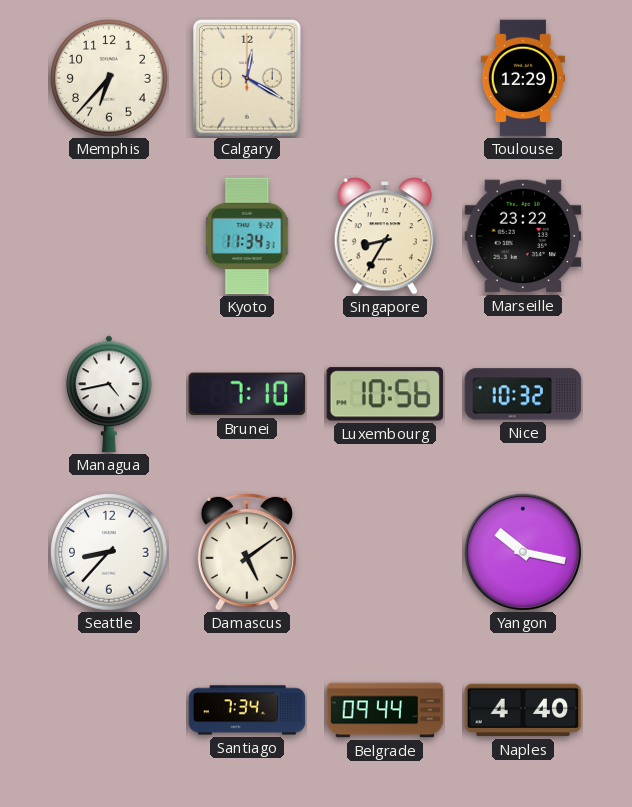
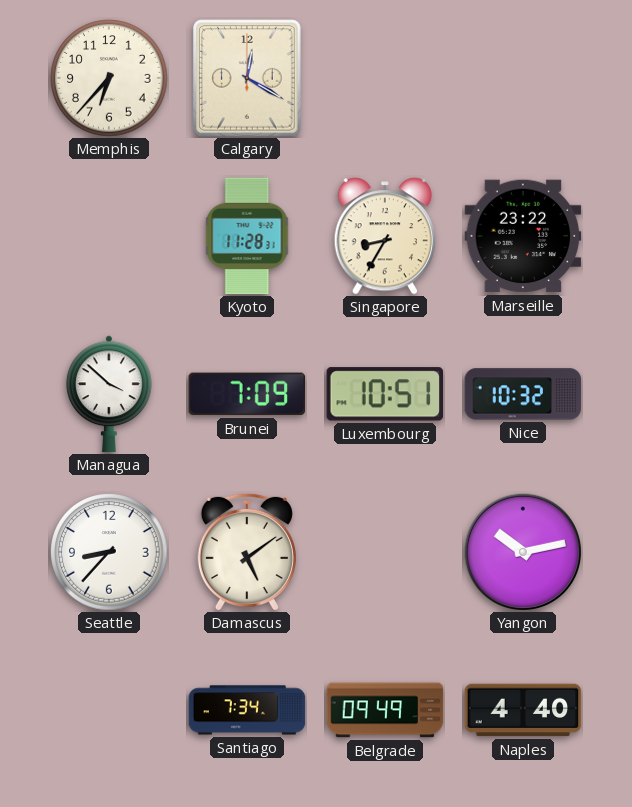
Toulouse: 12:29 -> none (522, 78)
Kyoto: 11:34 -> 11:28 (247, 236)
Managua: 4:43 -> 3:52 (109, 394)
Brunei: 7:10 -> 7:09 (247, 394)
Luxembourg: 10:56 -> 10:51 (385, 394)
Yangon: 10:17 -> 10:13 (522, 551)
Belgrade: 09:44 -> 09:49 (385, 710)
